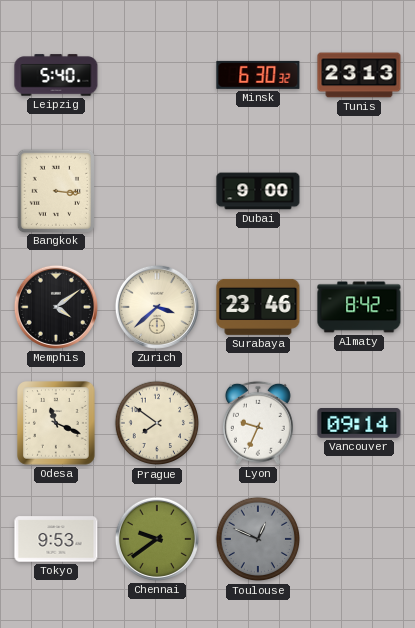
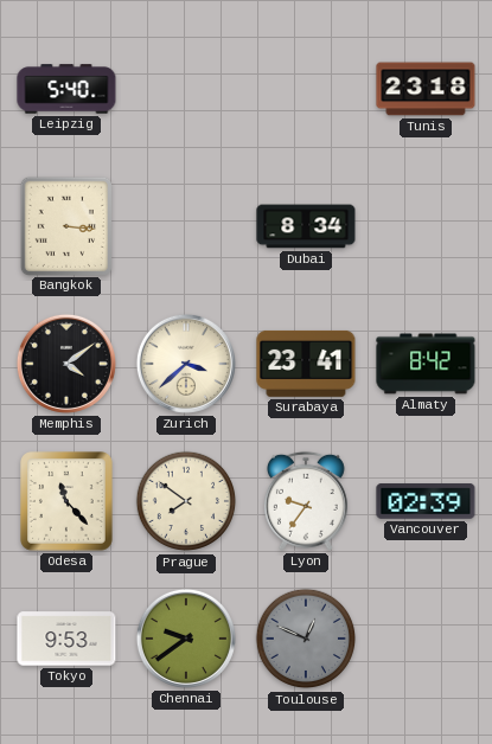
Minsk: 6:30 -> none (258, 75)
Tunis: 23:13 -> 23:18 (426, 89)
Dubai: 9:00 -> 8:34 (306, 226)
Surabaya: 23:46 -> 23:41 (306, 364)
Odesa: 11:19 -> 11:23 (68, 502)
Lyon: 9:34 -> 9:36 (306, 501)
Vancouver: 09:14 -> 02:39 (426, 502)
